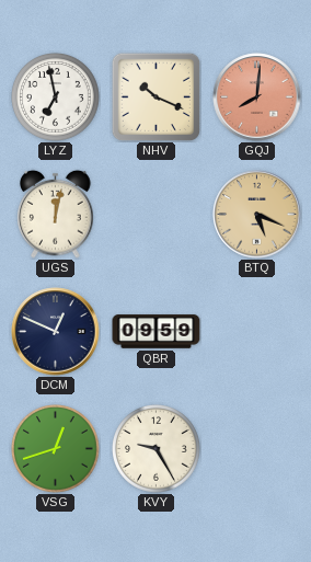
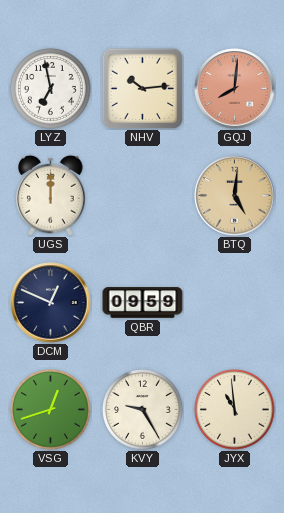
NHV: 10:19 -> 10:14 (142, 88)
UGS: 12:02 -> 12:00 (51, 195)
BTQ: 5:19 -> 5:01 (235, 196)
JYX: none -> 10:59 (235, 410)
